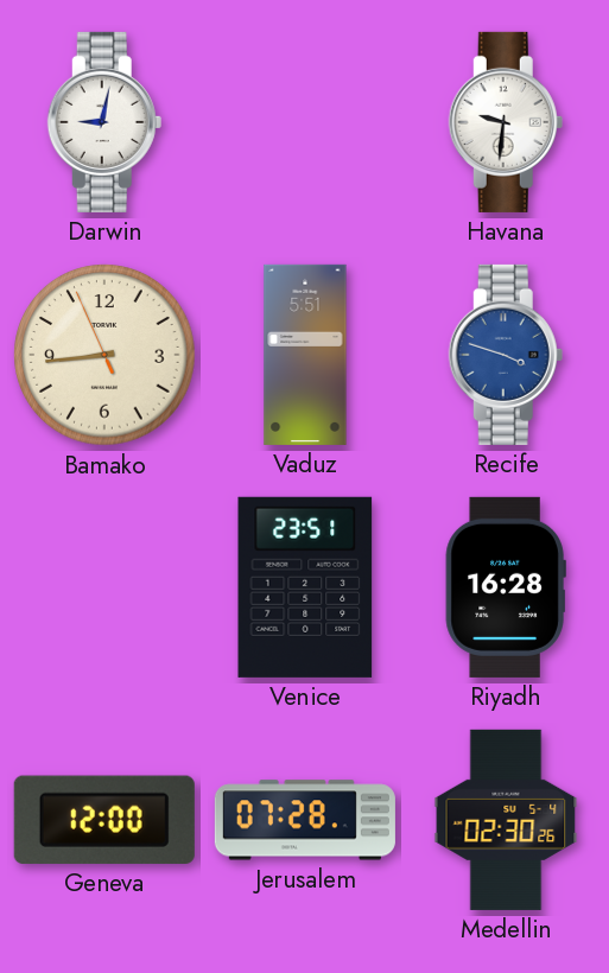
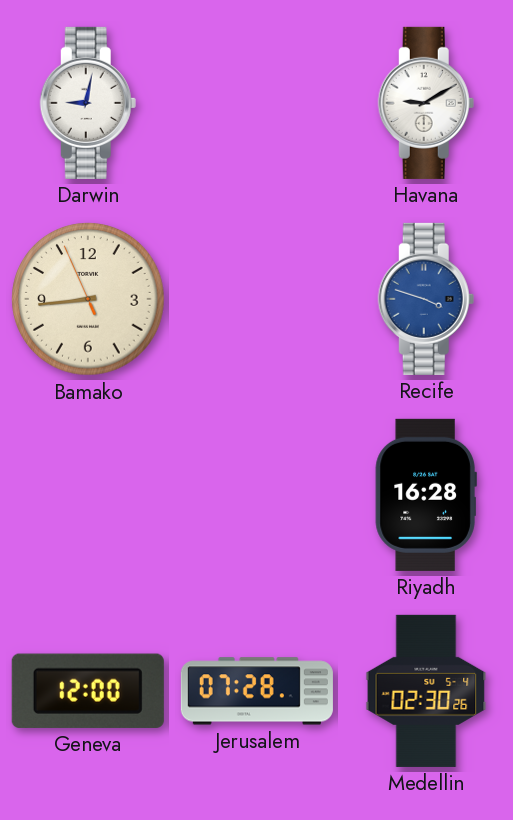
Havana: 9:31 -> 9:10 (426, 103)
Vaduz: 5:51 -> none (305, 355)
Venice: 23:51 -> none (305, 587)
